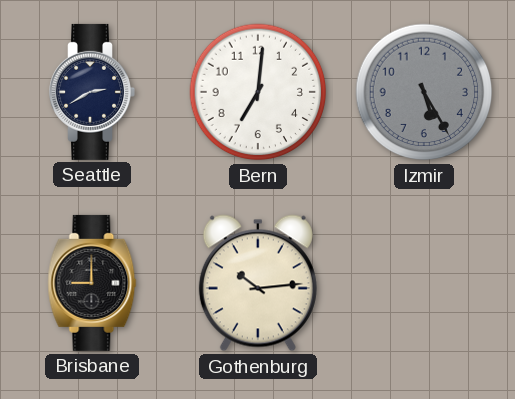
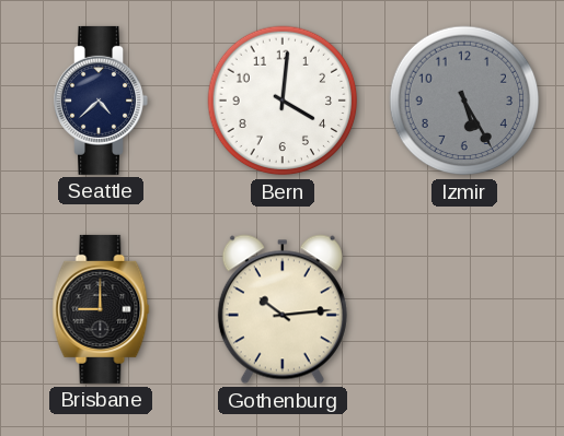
Seattle: 2:40 -> 4:38 (101, 101)
Bern: 7:01 -> 4:01 (283, 101)
